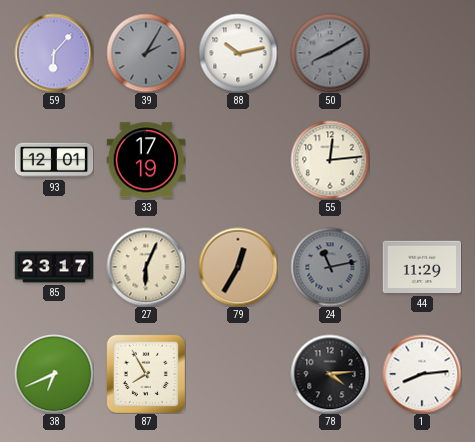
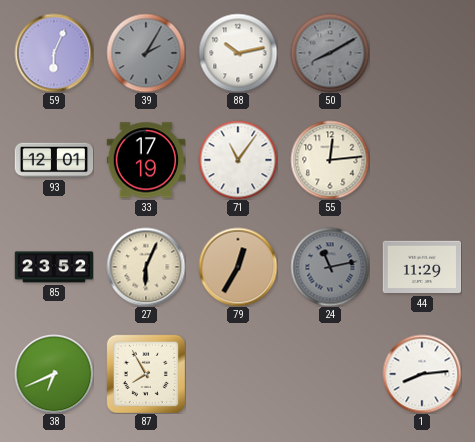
59: 6:07 -> 6:04 (54, 53)
71: none -> 11:06 (238, 160)
85: 23:17 -> 23:52 (54, 267)
78: 4:14 -> none (330, 374)
